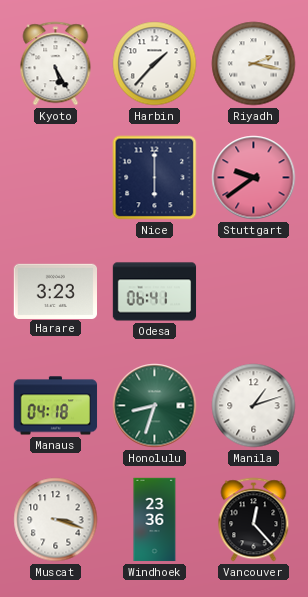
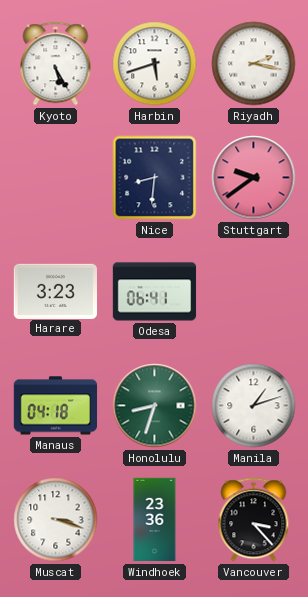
Harbin: 1:37 -> 5:42 (155, 64)
Nice: 6:00 -> 8:31 (155, 178)
Vancouver: 12:23 -> 3:23 (254, 520)
